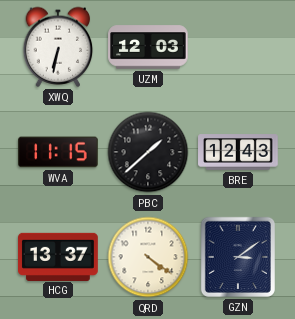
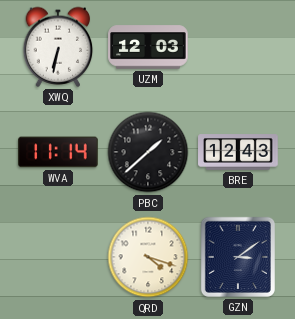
WVA: 11:15 -> 11:14 (59, 152)
HCG: 13:37 -> none (58, 256)
QRD: 4:21 -> 4:18 (148, 257)
